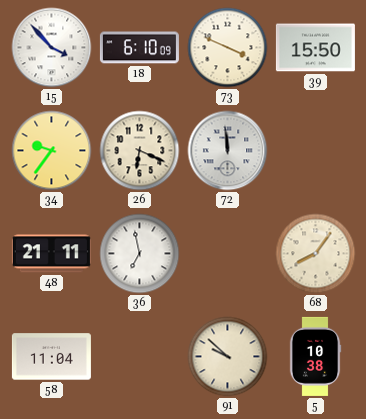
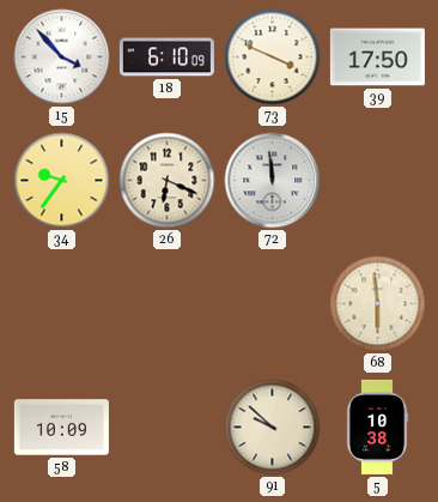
39: 15:50 -> 17:50 (377, 58)
48: 21:11 -> none (51, 254)
36: 6:58 -> none (140, 254)
68: 8:06 -> 5:59 (378, 304)
58: 11:04 -> 10:09 (61, 428)
